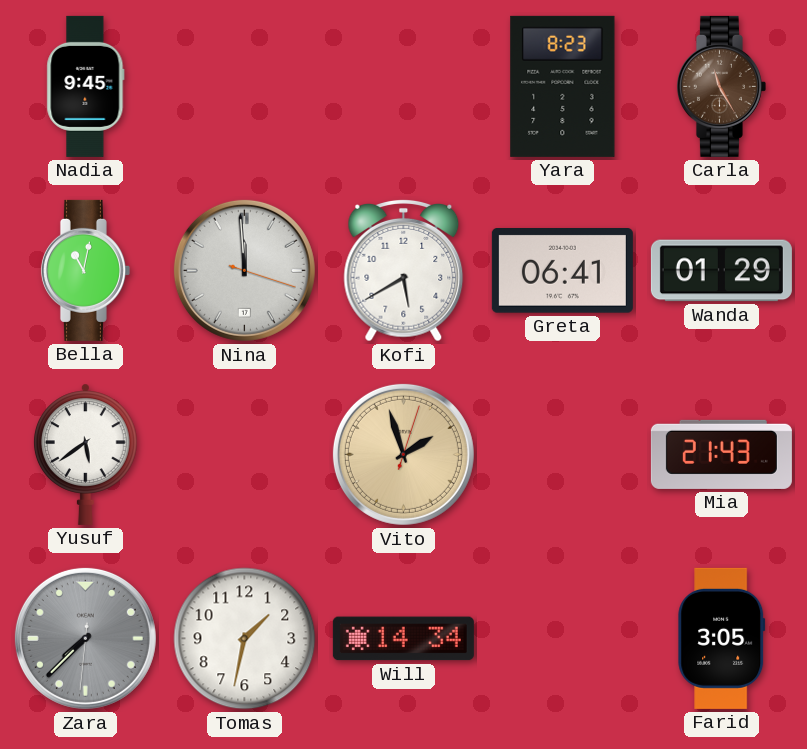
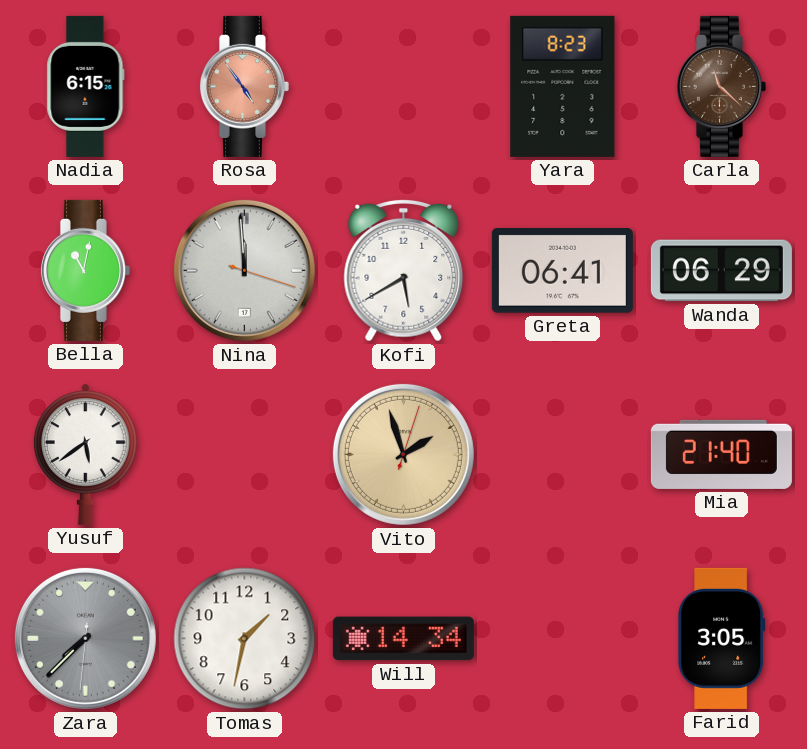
Nadia: 9:45 -> 6:15 (86, 86)
Rosa: none -> 4:54 (244, 86)
Carla: 11:25 -> 11:22 (721, 86)
Wanda: 01:29 -> 06:29 (721, 271)
Mia: 21:43 -> 21:40 (721, 454)
